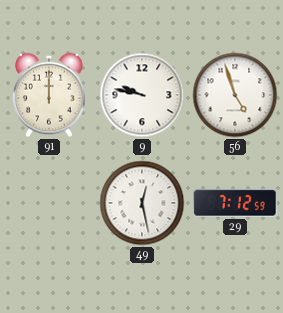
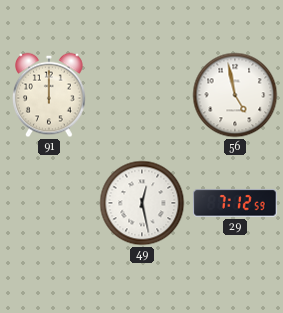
9: 9:47 -> none (142, 95)
56: 4:57 -> 4:58 (235, 95)
